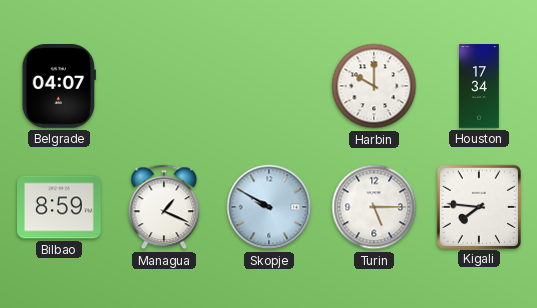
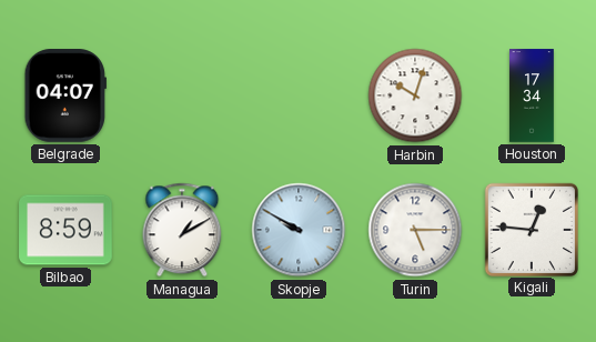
Harbin: 10:00 -> 10:03 (415, 95)
Managua: 1:19 -> 1:10 (182, 230)
Kigali: 7:46 -> 12:46 (531, 229)
